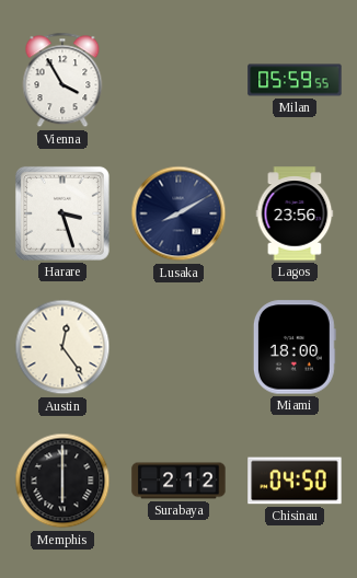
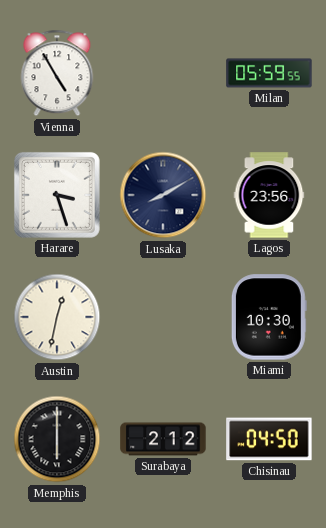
Vienna: 3:55 -> 4:55 (57, 73)
Austin: 12:24 -> 12:32 (57, 317)
Miami: 18:00 -> 10:30 (269, 317)
